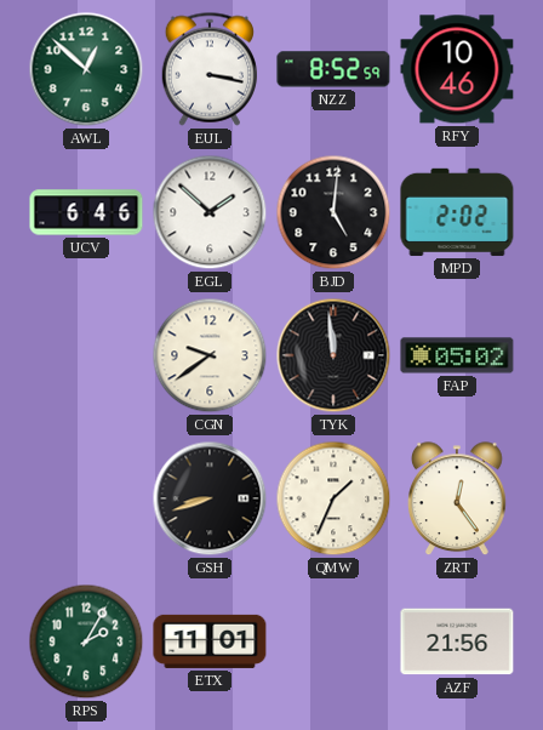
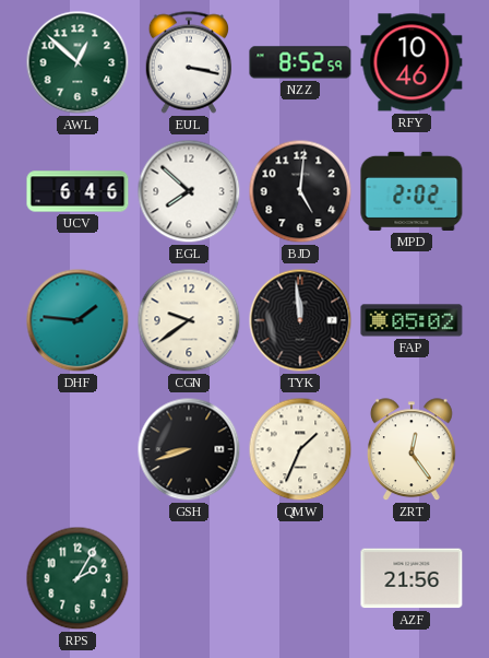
EGL: 1:52 -> 7:52 (189, 191)
DHF: none -> 1:46 (77, 320)
ETX: 11:01 -> none (210, 641)
